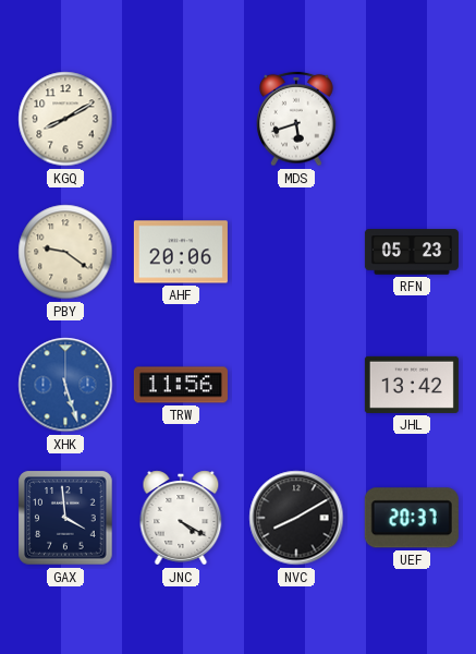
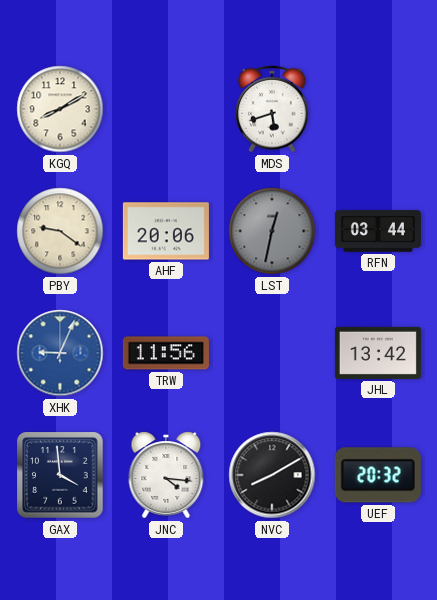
LST: none -> 12:32 (272, 231)
RFN: 05:23 -> 03:44 (378, 231)
XHK: 5:27 -> 9:04 (60, 353)
JNC: 4:20 -> 4:16 (166, 475)
UEF: 20:37 -> 20:32 (378, 475)
